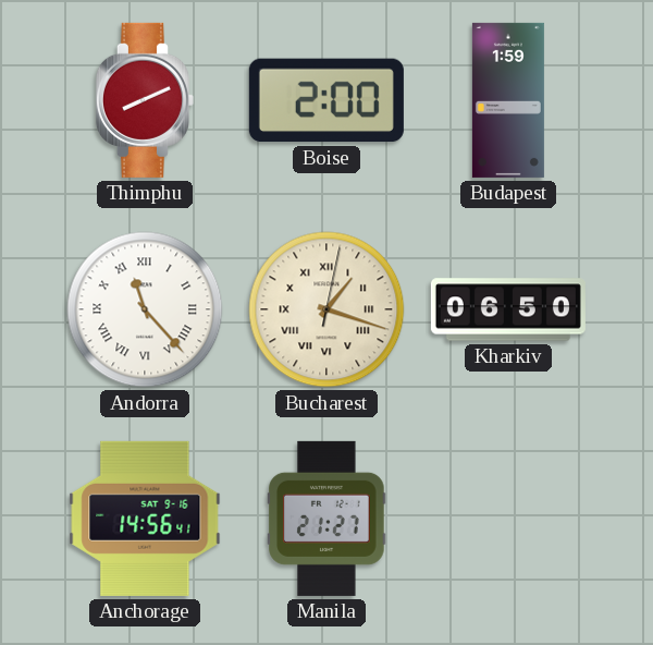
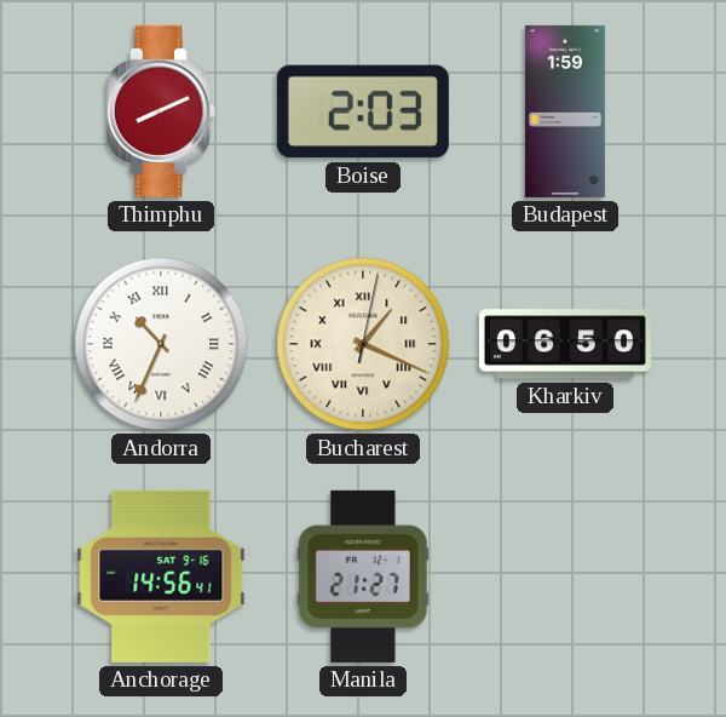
Boise: 2:00 -> 2:03 (363, 111)
Andorra: 11:23 -> 10:34 (161, 344)
Bucharest: 1:18 -> 1:19 (363, 344)
